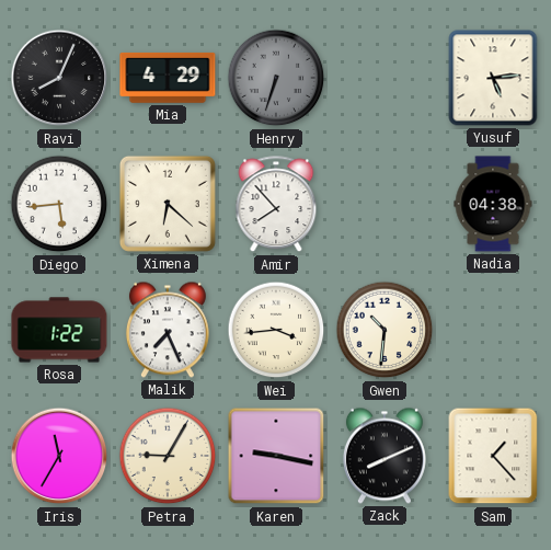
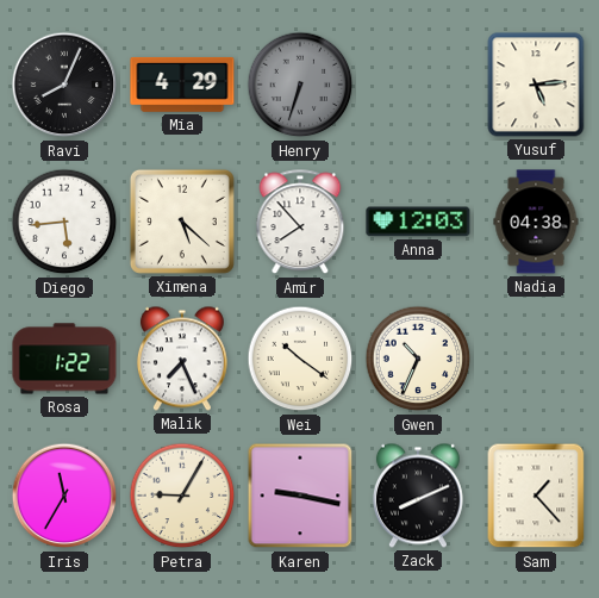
Ximena: 6:22 -> 5:22 (182, 222)
Anna: none -> 12:03 (418, 222)
Wei: 3:44 -> 10:21 (300, 359)
Gwen: 10:31 -> 10:34 (418, 359)
